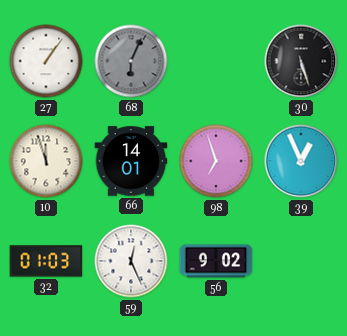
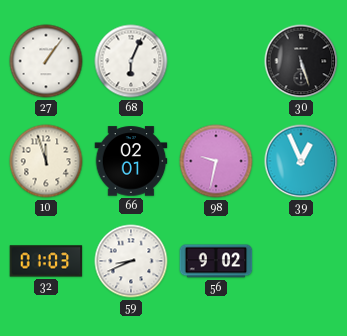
68 dial: grey -> white (131, 61)
66: 14:01 -> 02:01 (131, 161)
98: 6:57 -> 9:32 (216, 161)
59: 12:26 -> 8:41 (131, 261)
